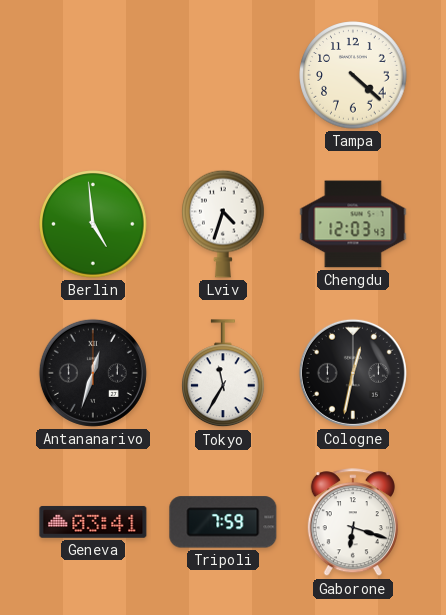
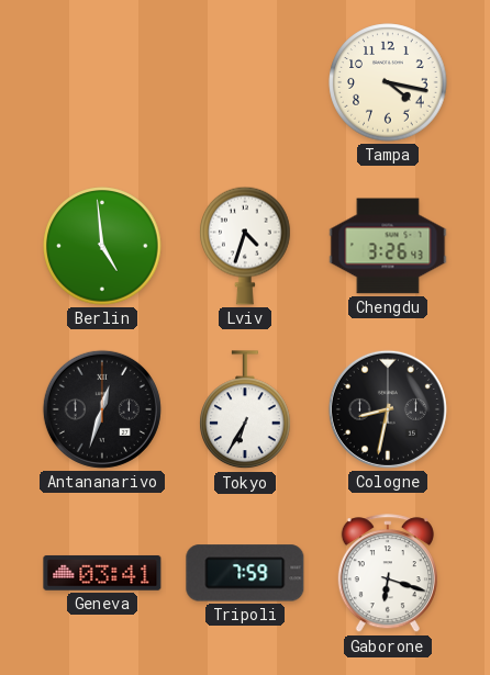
Tampa: 4:22 -> 4:17 (388, 82)
Chengdu: 12:03 -> 3:26 (388, 246)
Tokyo: 11:35 -> 6:35 (245, 410)
Cologne: 12:32 -> 8:32 (388, 409)
